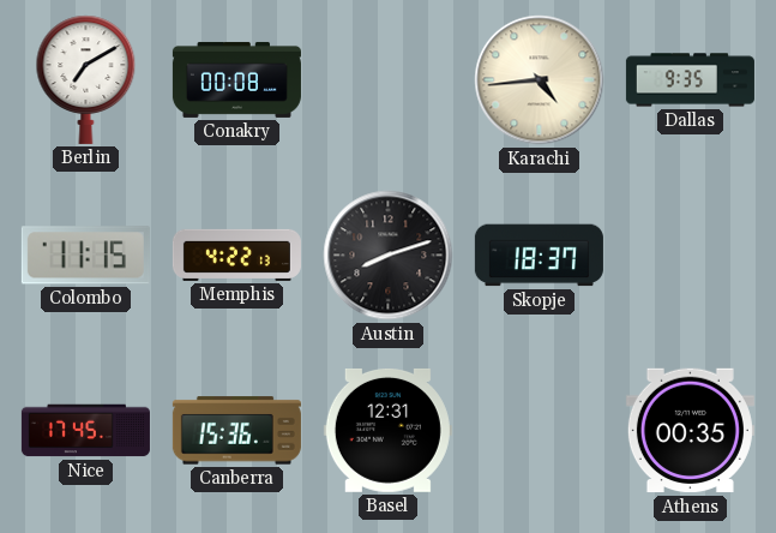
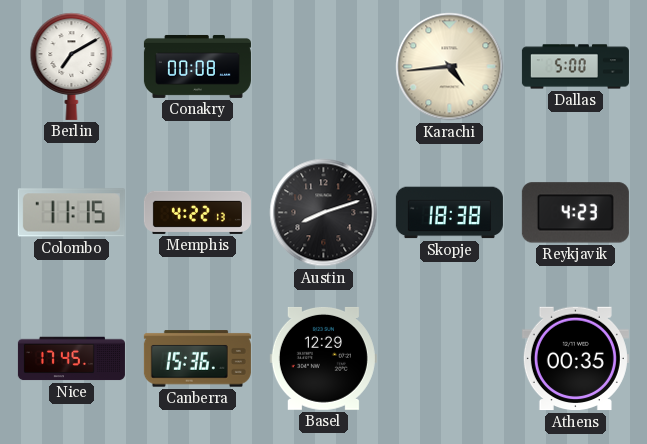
Dallas: 9:35 -> 5:00 (575, 67)
Skopje: 18:37 -> 18:38 (449, 213)
Reykjavik: none -> 4:23 (575, 213)
Basel: 12:31 -> 12:29 (323, 358)
